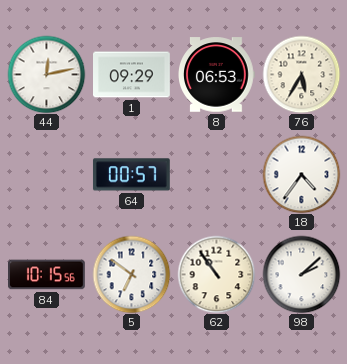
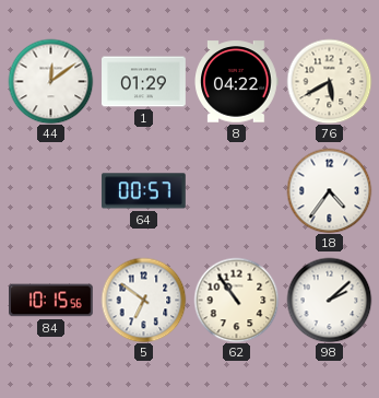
44: 12:13 -> 12:09 (50, 81)
1: 09:29 -> 01:29 (144, 82)
8: 06:53 -> 04:22 (236, 82)
76: 5:35 -> 5:40 (329, 81)
